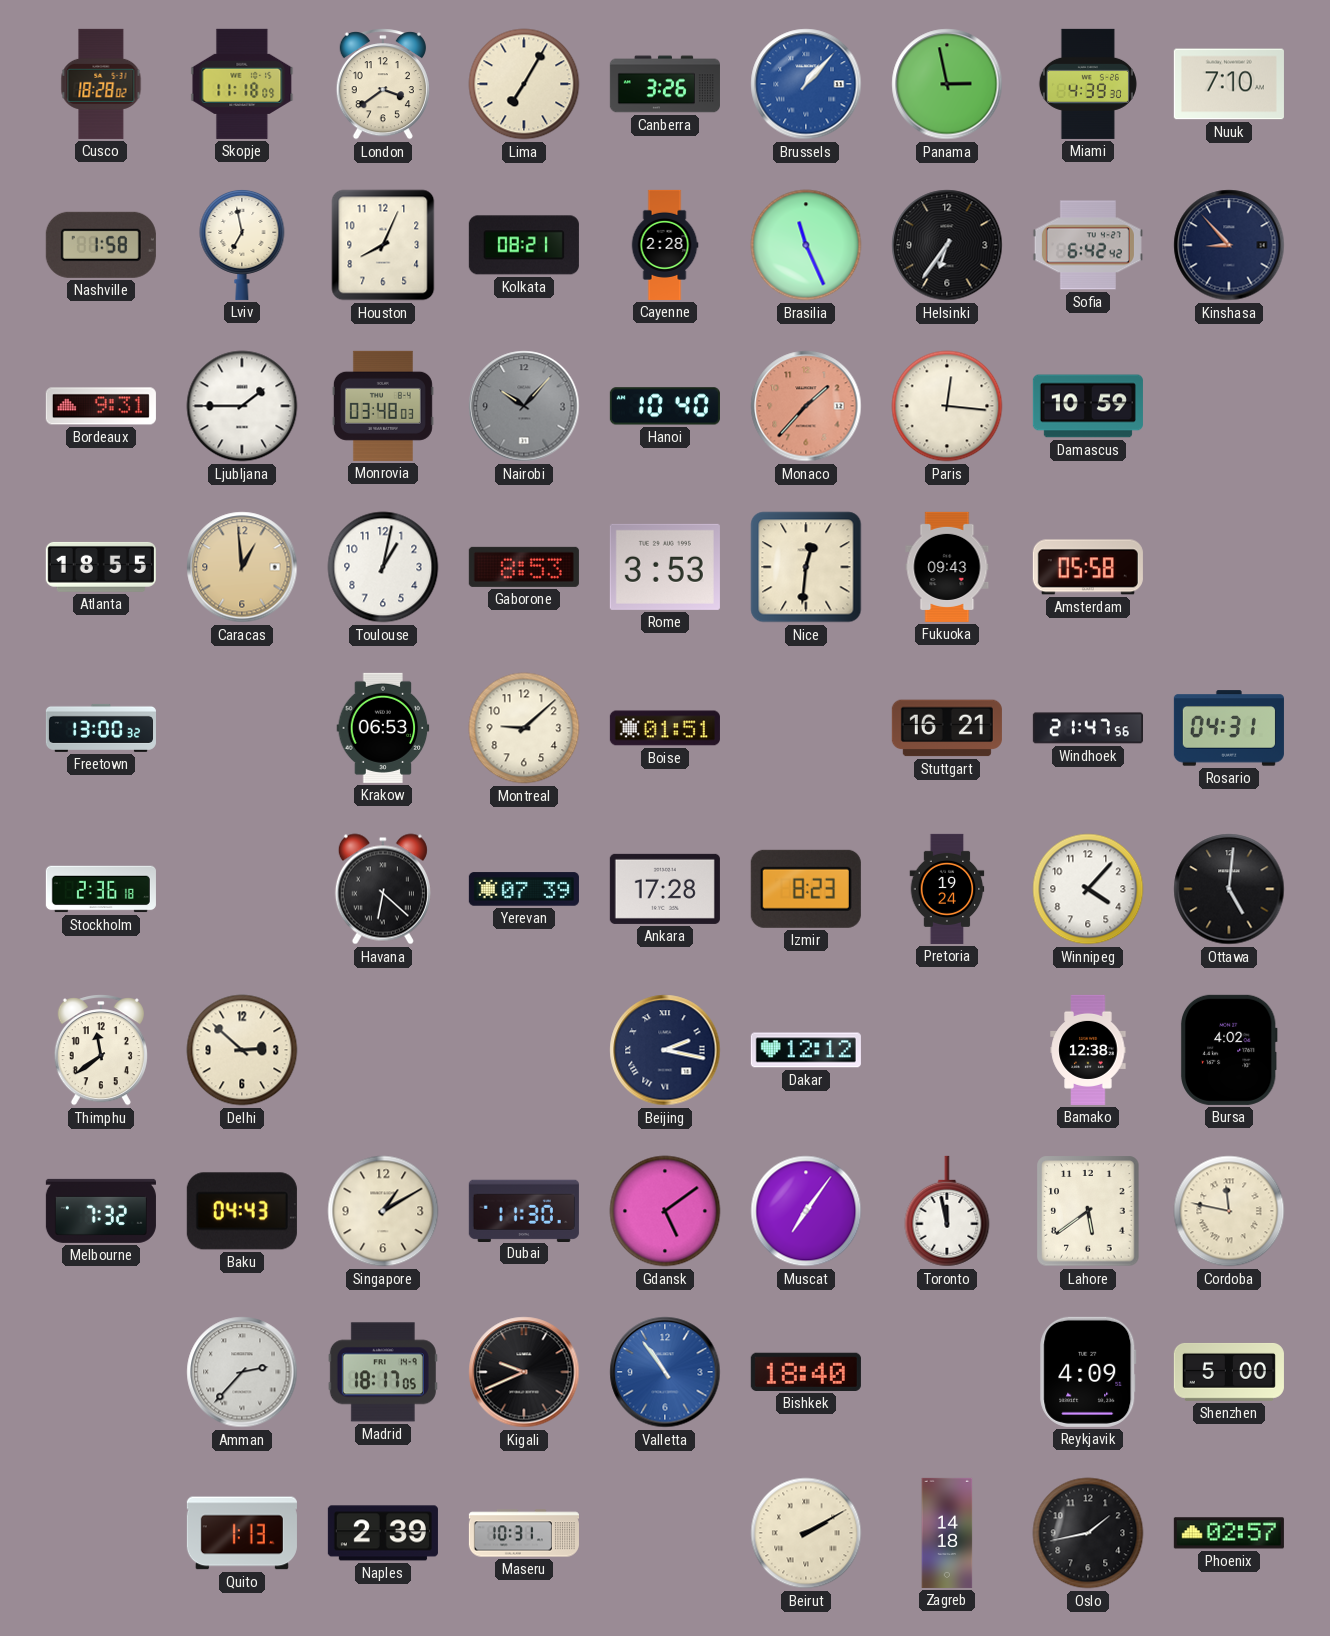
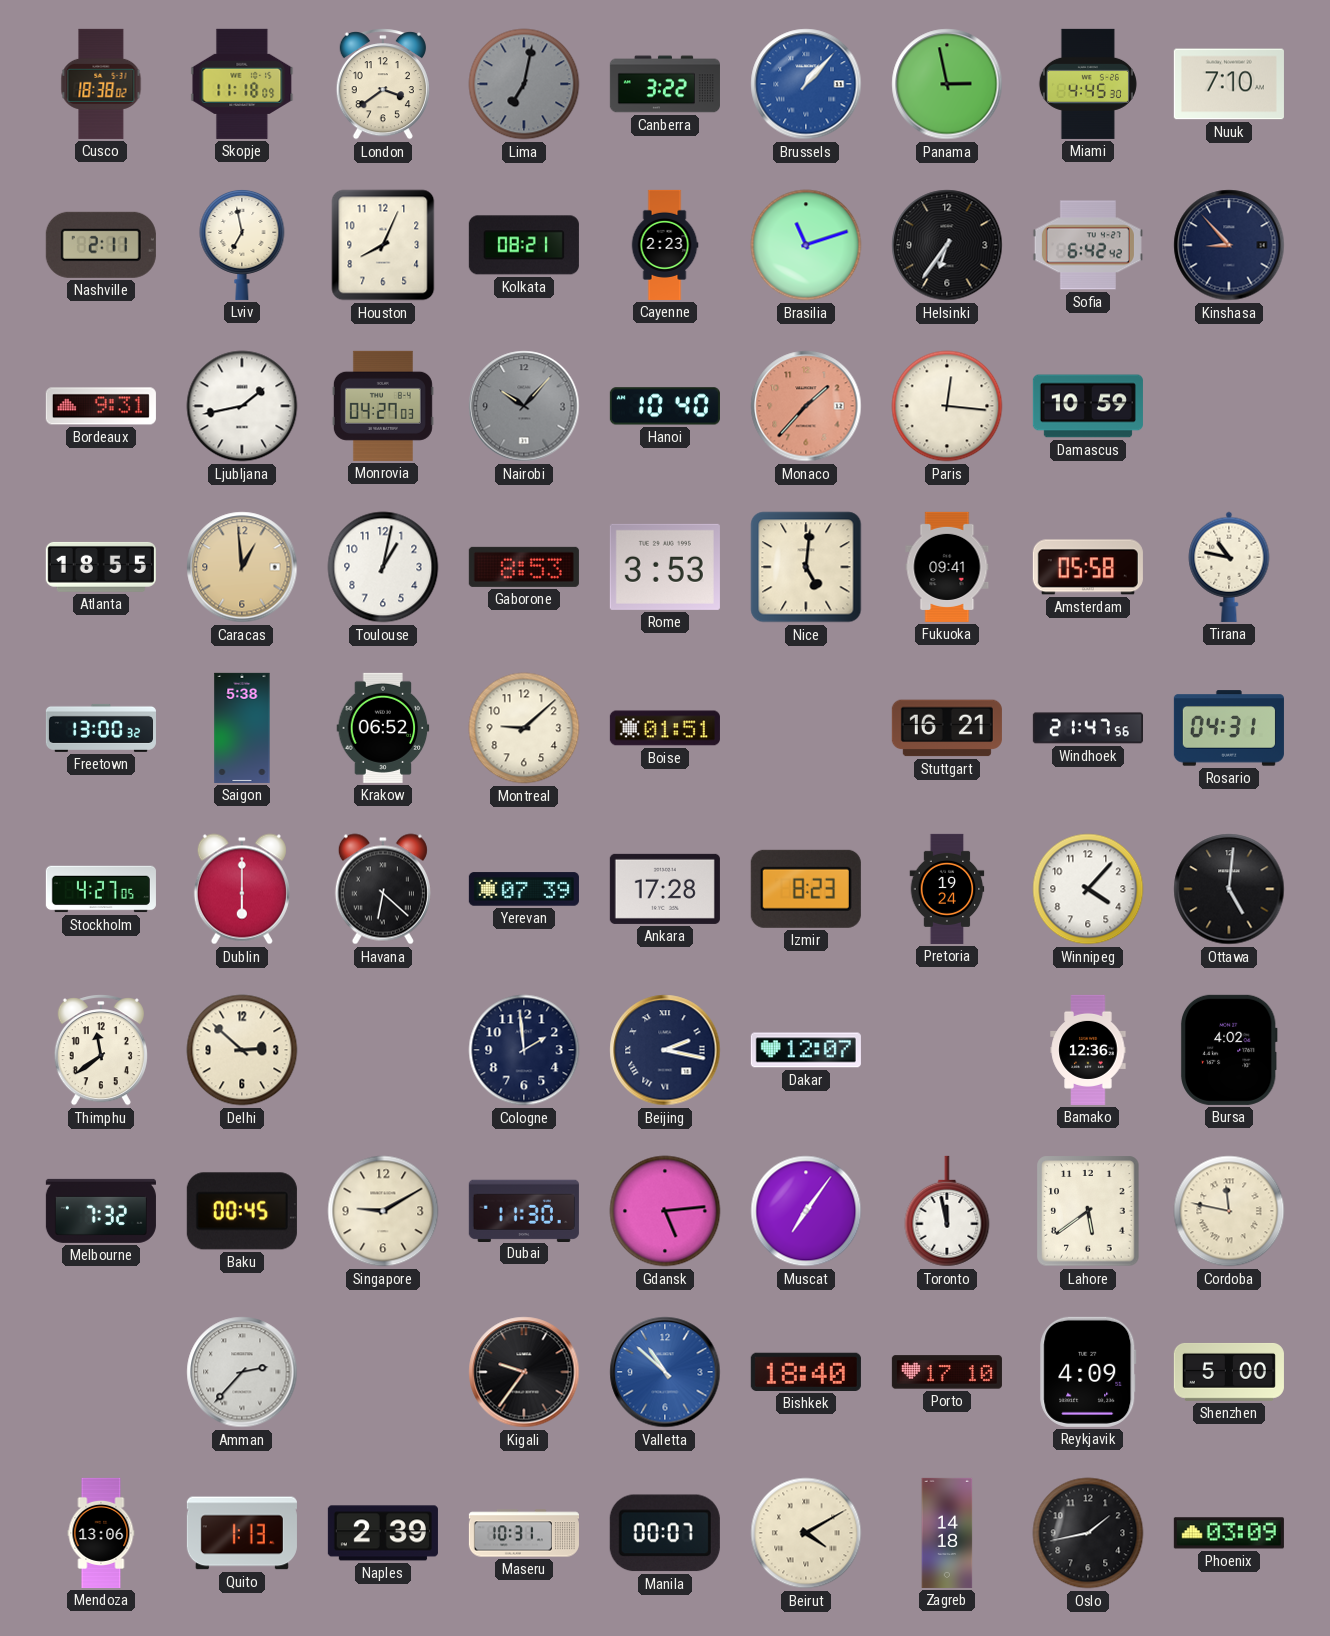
Cusco: 18:28 -> 18:38 (101, 84)
Lima: 7:05 -> 7:02 (524, 84)
Lima dial: cream -> grey (524, 84)
Canberra: 3:26 -> 3:22 (665, 84)
Miami: 4:39 -> 4:45 (1088, 84)
Nashville: 1:58 -> 2:11 (101, 245)
Cayenne: 2:28 -> 2:23 (665, 245)
Brasilia: 11:26 -> 11:12 (806, 245)
Ljubljana: 1:45 -> 1:43 (242, 406)
Monrovia: 03:48 -> 04:27 (383, 406)
Nice: 12:31 -> 5:01 (806, 567)
Fukuoka: 09:43 -> 09:41 (947, 567)
Tirana: none -> 10:47 (1229, 567)
Saigon: none -> 5:38 (242, 728)
Krakow: 06:53 -> 06:52 (383, 728)
Stockholm: 2:36 -> 4:27 (101, 889)
Dublin: none -> 6:00 (242, 889)
Cologne: none -> 1:59 (524, 1050)
Dakar: 12:12 -> 12:07 (806, 1050)
Bamako: 12:38 -> 12:36 (1088, 1050)
Baku: 04:43 -> 00:45 (242, 1211)
Singapore: 1:10 -> 9:10 (383, 1211)
Gdansk: 5:09 -> 5:14 (665, 1211)
Madrid: 18:17 -> none (383, 1372)
Kigali: 9:41 -> 9:36 (524, 1372)
Valletta: 10:54 -> 10:52 (665, 1372)
Porto: none -> 17:10 (947, 1372)
Mendoza: none -> 13:06 (101, 1533)
Manila: none -> 00:07 (665, 1533)
Beirut: 2:10 -> 4:10 (806, 1533)
Phoenix: 02:57 -> 03:09 (1229, 1533)
